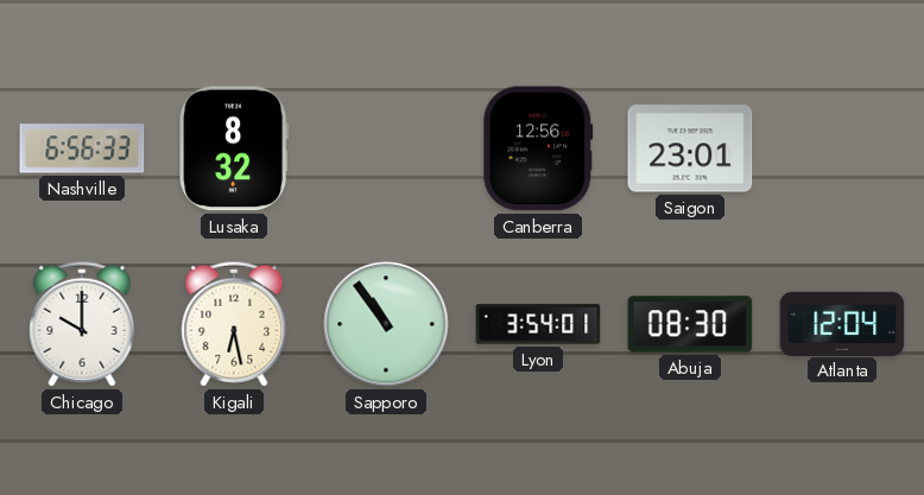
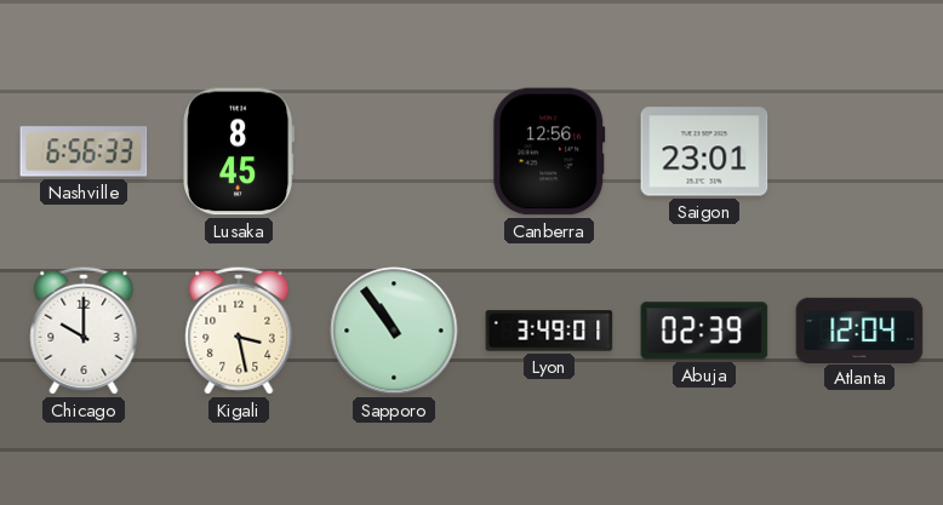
Lusaka: 8:32 -> 8:45 (239, 151)
Kigali: 6:28 -> 3:28 (239, 331)
Lyon: 3:54 -> 3:49 (549, 331)
Abuja: 08:30 -> 02:39 (704, 331)
